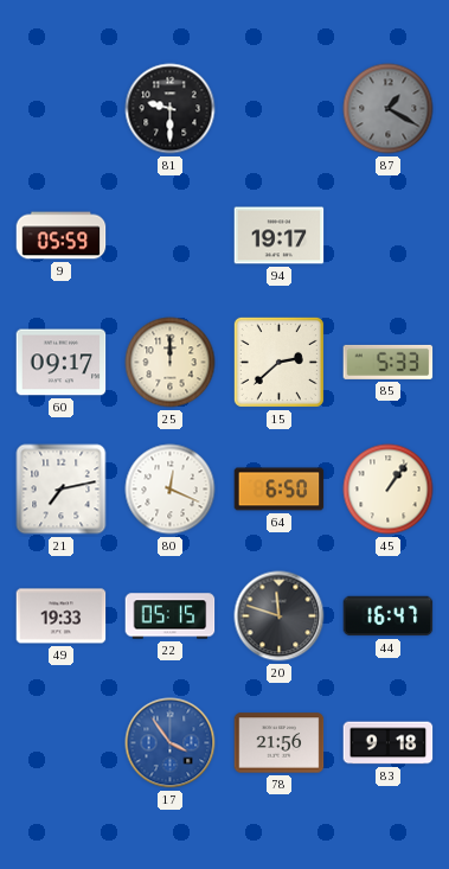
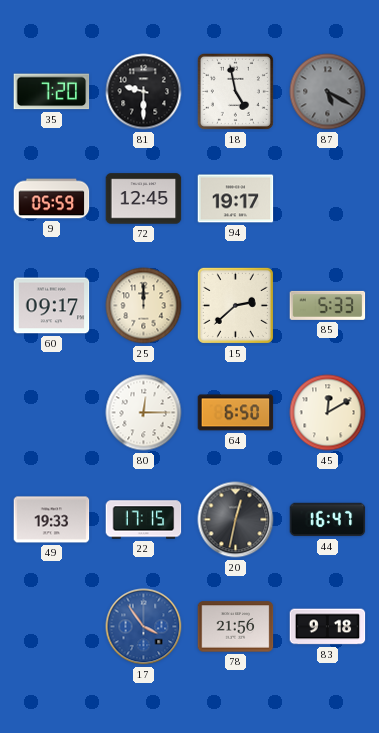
35: none -> 7:20 (52, 92)
18: none -> 4:58 (235, 91)
87: 1:20 -> 5:20 (328, 92)
72: none -> 12:45 (144, 199)
21: 7:13 -> none (62, 490)
80: 12:19 -> 12:15 (144, 413)
45: 1:06 -> 12:10 (328, 413)
22: 05:15 -> 17:15 (144, 520)
20: 11:48 -> 12:32 (236, 520)
